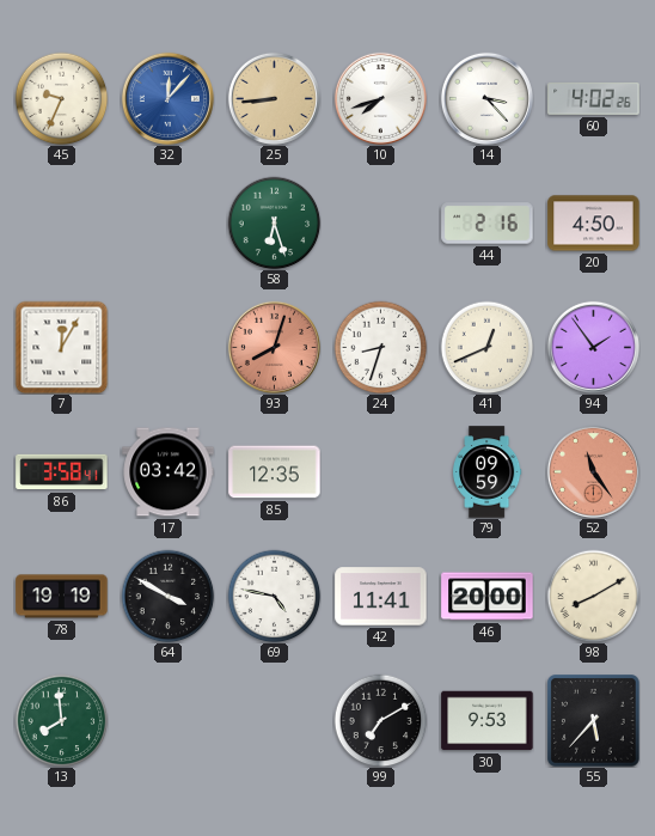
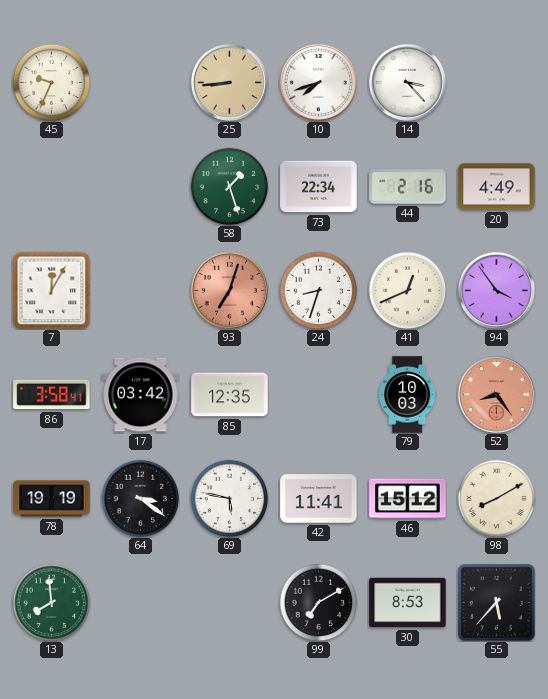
32: 12:07 -> none (167, 98)
60: 4:02 -> none (594, 99)
58: 6:27 -> 1:27 (229, 186)
73: none -> 22:34 (319, 187)
20: 4:50 -> 4:49 (497, 187)
93: 8:03 -> 7:03 (229, 290)
94: 1:54 -> 3:54 (496, 290)
79: 09:59 -> 10:03 (408, 395)
52: 11:24 -> 8:24 (496, 394)
64: 3:50 -> 3:21 (140, 498)
69: 4:47 -> 5:47 (229, 498)
46: 20:00 -> 15:12 (408, 499)
30: 9:53 -> 8:53 (408, 603)
